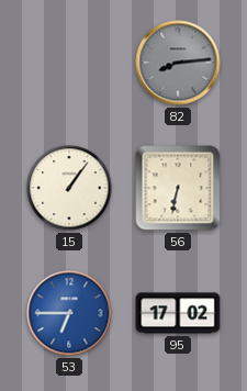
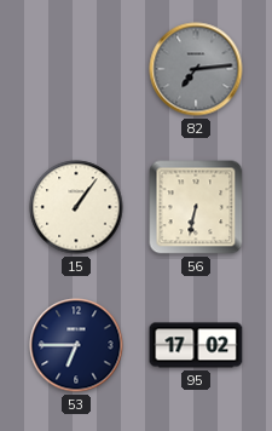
82: 8:14 -> 7:14 (196, 69)
53 dial: blue -> navy (76, 345)
